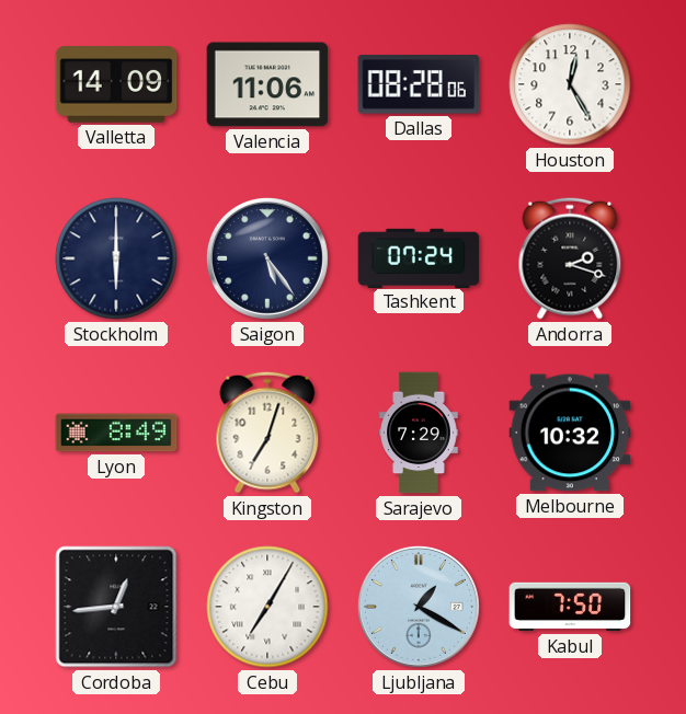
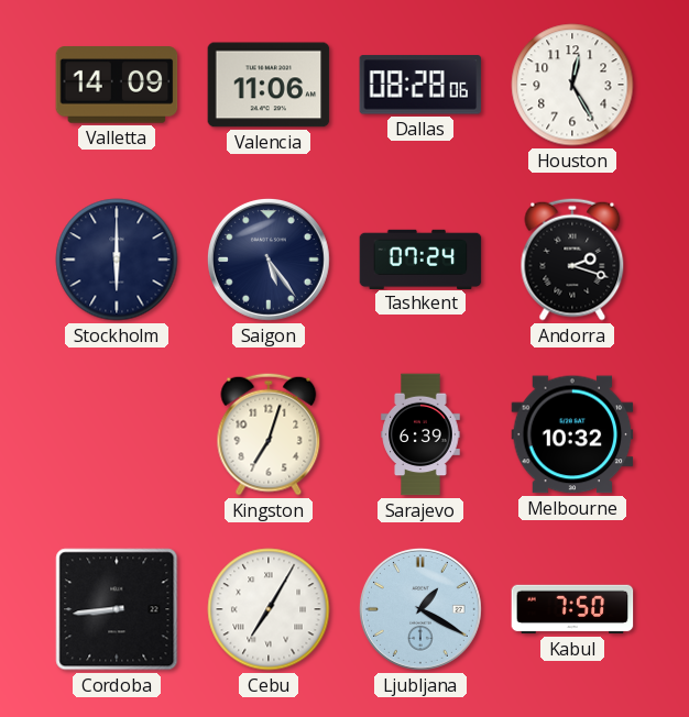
Lyon: 8:49 -> none (116, 433)
Sarajevo: 7:29 -> 6:39 (420, 434)
Cordoba: 12:44 -> 8:44 (117, 609)
